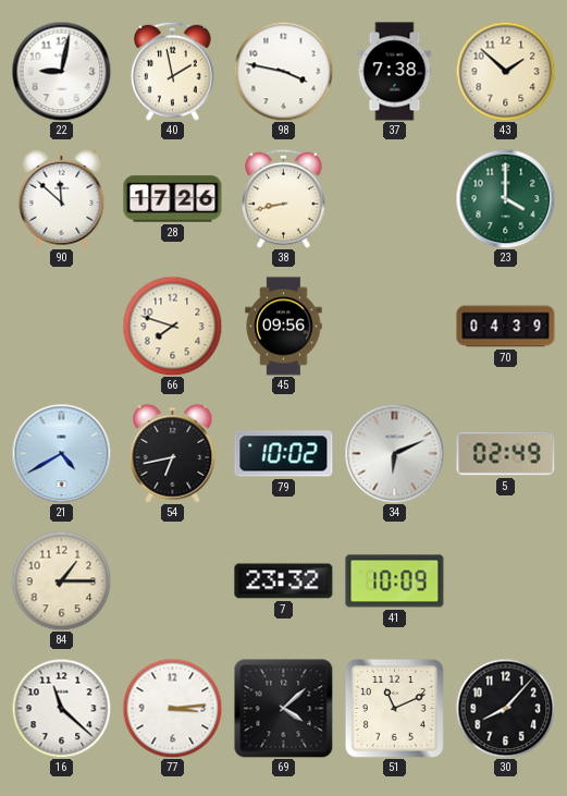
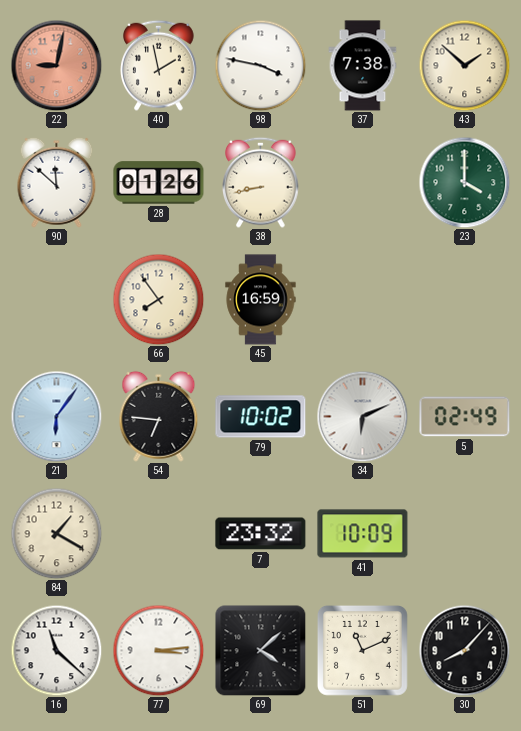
22 dial: white -> salmon (56, 65)
28: 17:26 -> 01:26 (159, 183)
66: 7:48 -> 7:54 (158, 299)
45: 09:56 -> 16:59 (261, 300)
70: 04:39 -> none (506, 327)
21: 4:40 -> 6:06 (56, 416)
54: 6:43 -> 6:46 (159, 416)
84: 1:15 -> 1:20 (56, 533)
